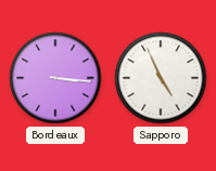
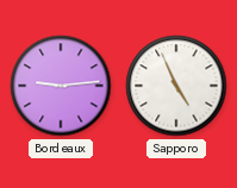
Bordeaux: 3:16 -> 9:14 (61, 86)
